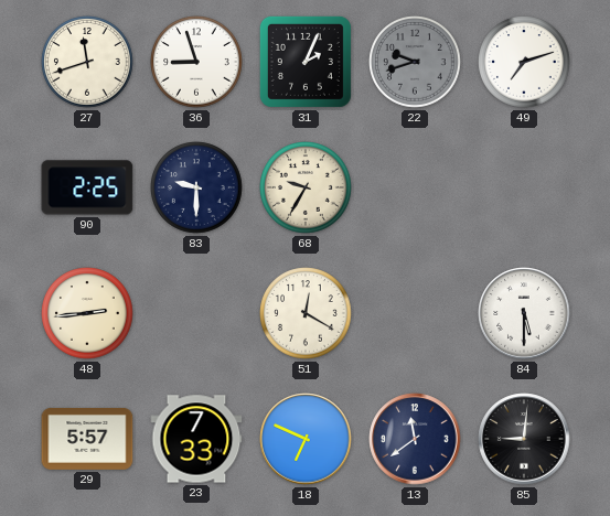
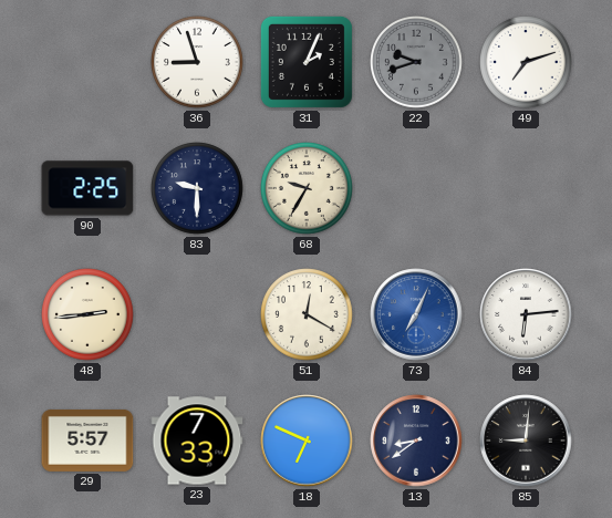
27: 11:42 -> none (87, 62)
73: none -> 7:04 (416, 314)
84: 5:30 -> 6:14 (526, 314)
13: 11:39 -> 8:39 (416, 441)
